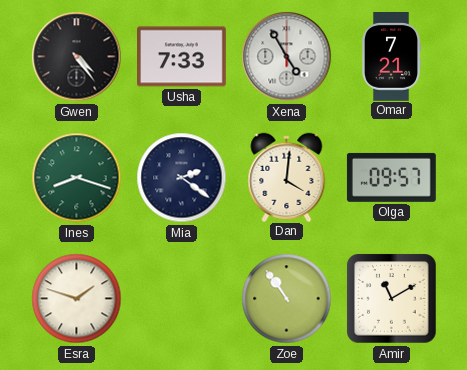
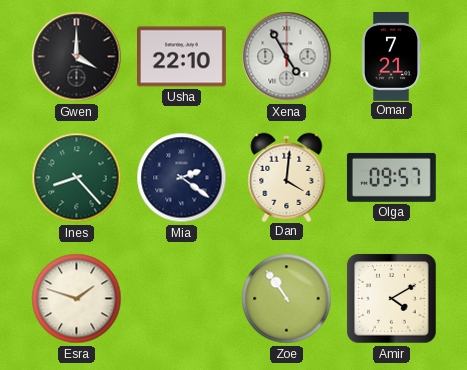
Gwen: 4:24 -> 4:00 (77, 57)
Usha: 7:33 -> 22:10 (182, 57)
Ines: 8:18 -> 8:23 (77, 178)
Amir: 11:10 -> 4:10 (392, 299)
